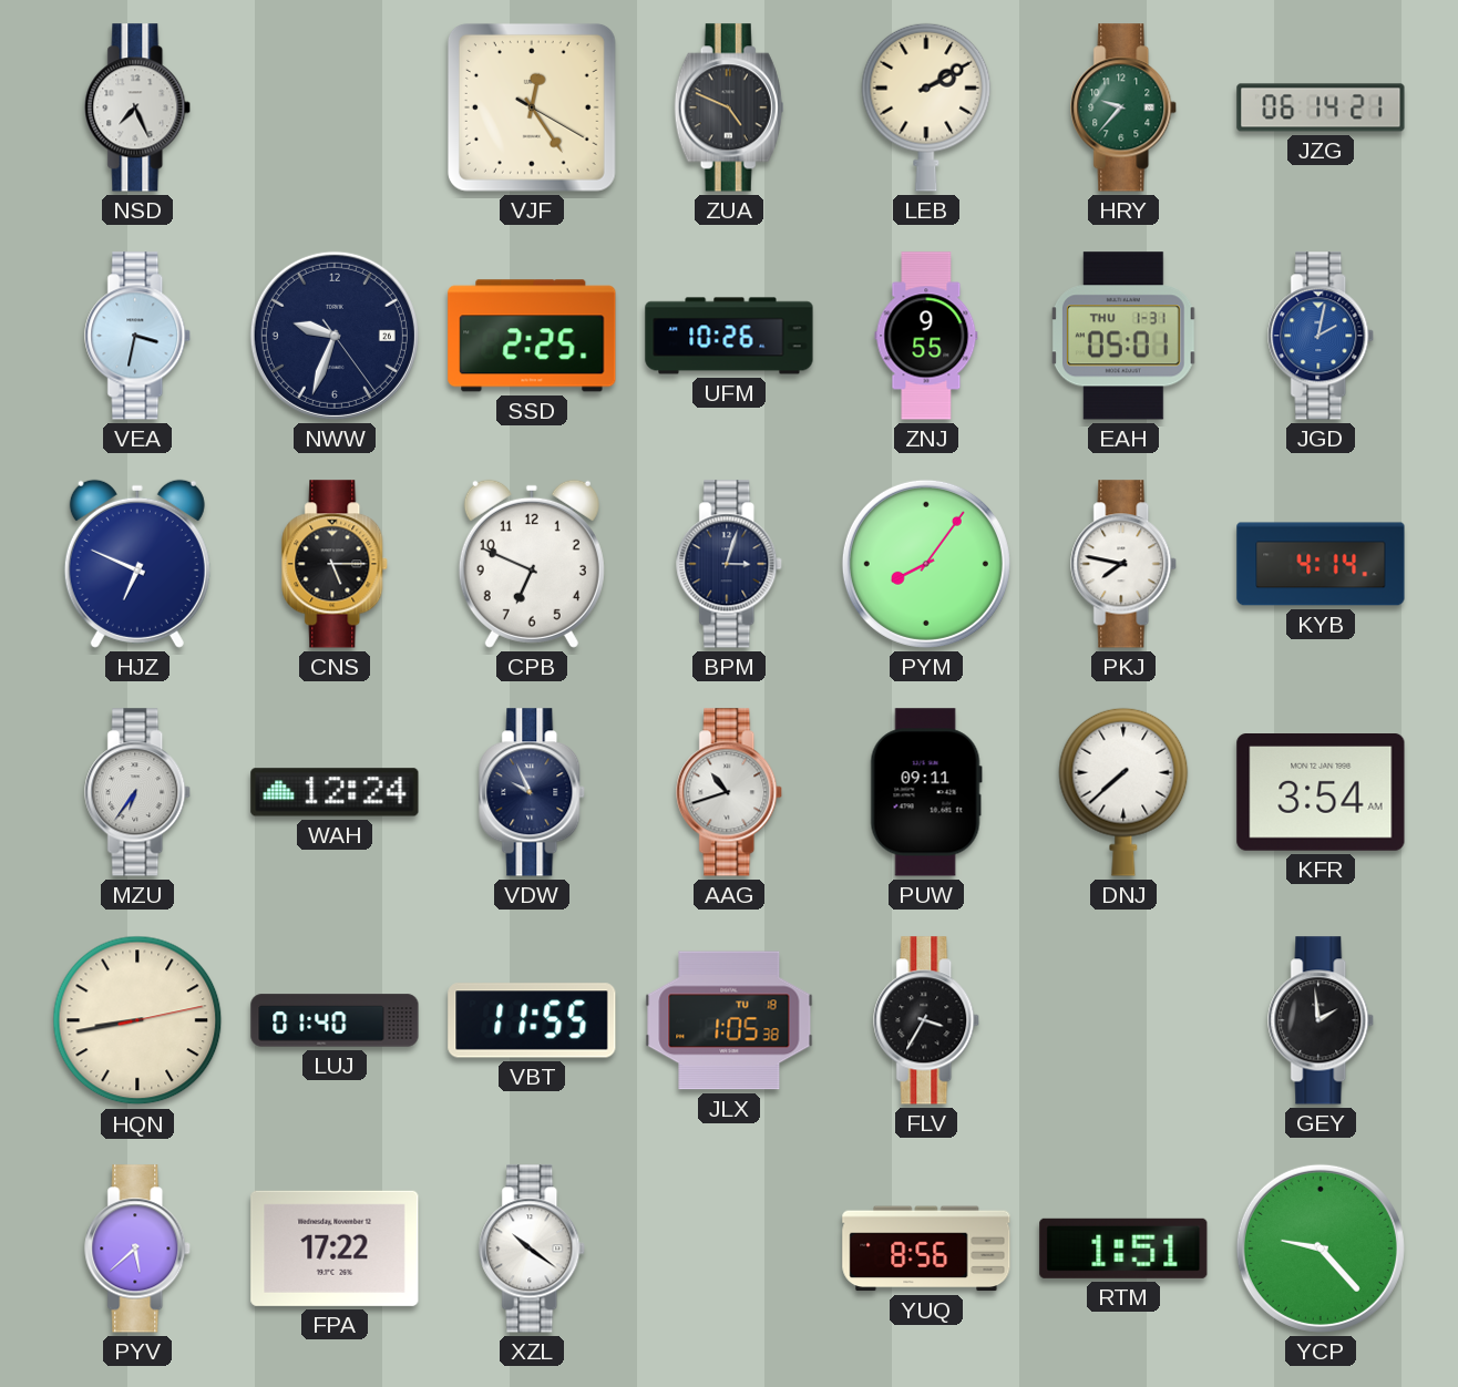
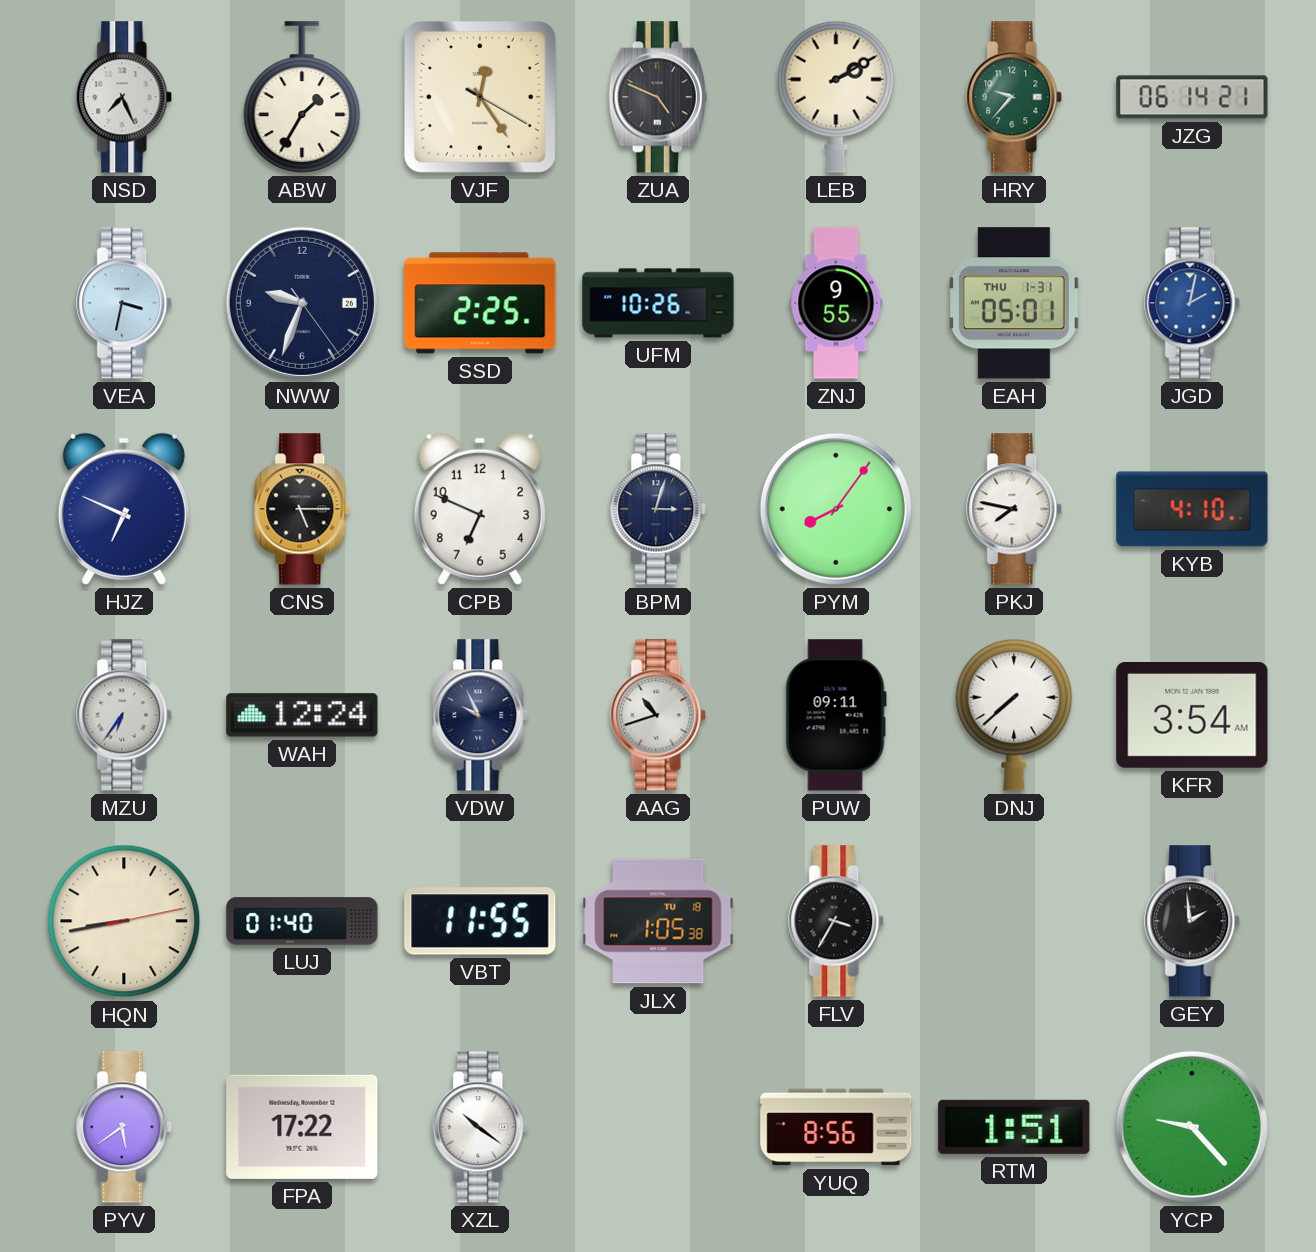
ABW: none -> 1:35 (302, 97)
KYB: 4:14 -> 4:10 (1192, 509)
PYV: 5:38 -> 5:39 (125, 1127)
